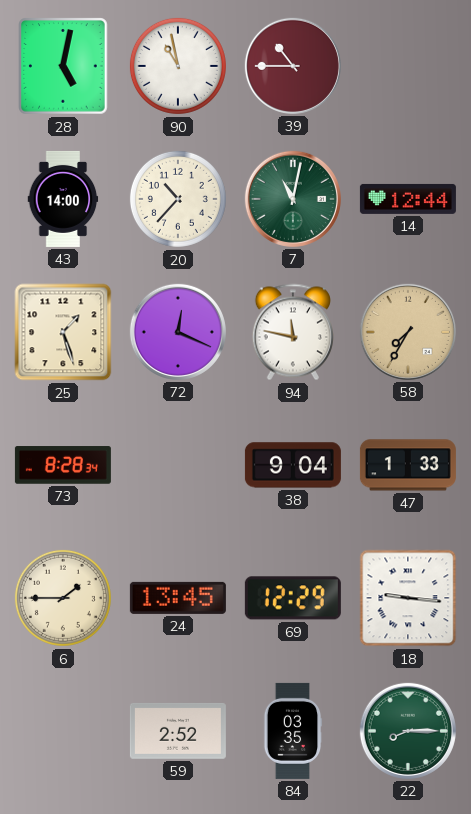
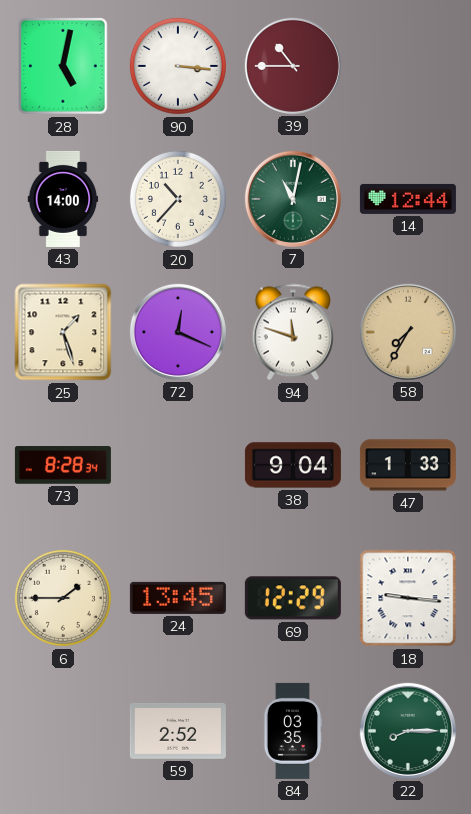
90: 10:58 -> 3:16 (178, 66)
94: 11:47 -> 11:48 (293, 332)
